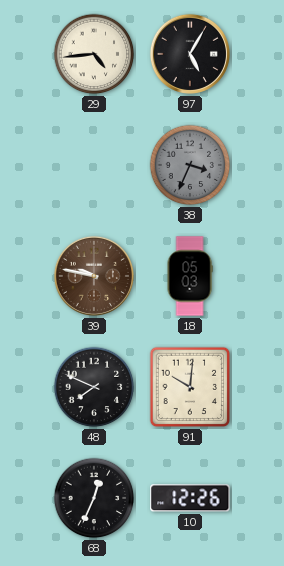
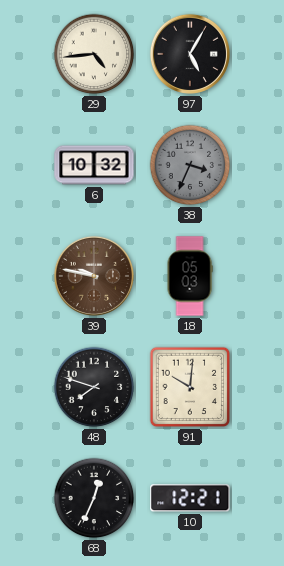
6: none -> 10:32 (94, 165)
48: 7:49 -> 7:48 (94, 387)
10: 12:26 -> 12:21 (190, 498)
